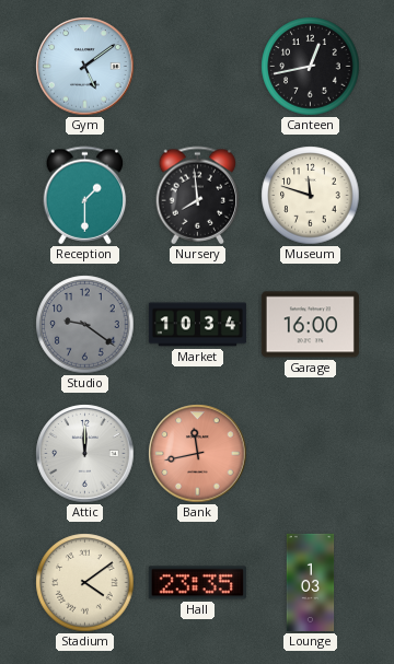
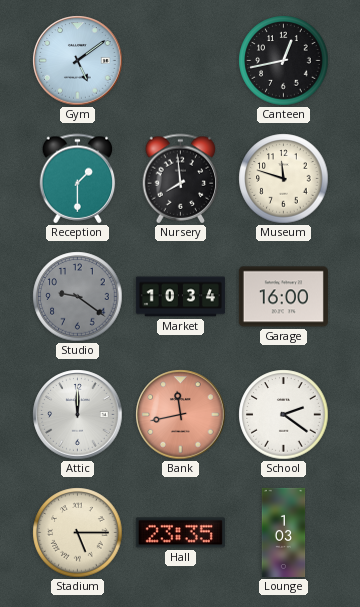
School: none -> 2:21 (284, 415)
Stadium: 4:09 -> 5:15 (78, 533)
